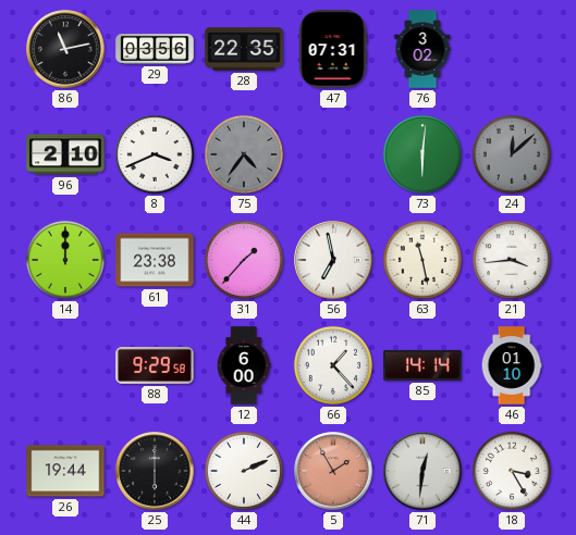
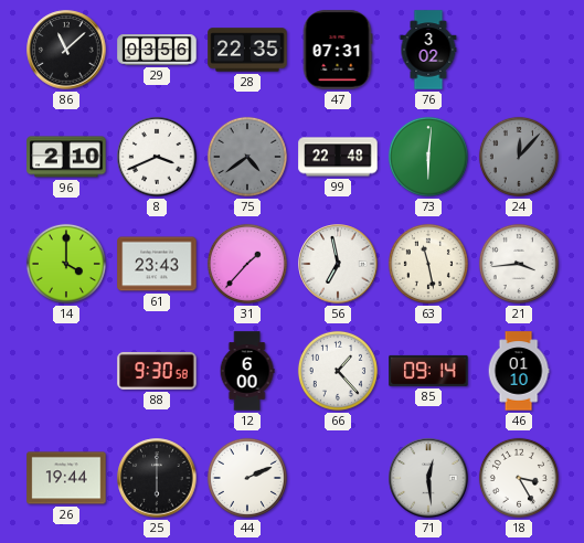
86: 11:13 -> 11:08 (66, 50)
75: 4:36 -> 4:39 (247, 157)
99: none -> 22:48 (338, 157)
24: 12:08 -> 12:07 (519, 157)
14: 12:00 -> 4:00 (66, 264)
61: 23:38 -> 23:43 (157, 264)
88: 9:29 -> 9:30 (157, 371)
85: 14:14 -> 09:14 (428, 371)
5: 1:55 -> none (333, 471)
71: 12:31 -> 12:29 (428, 478)
